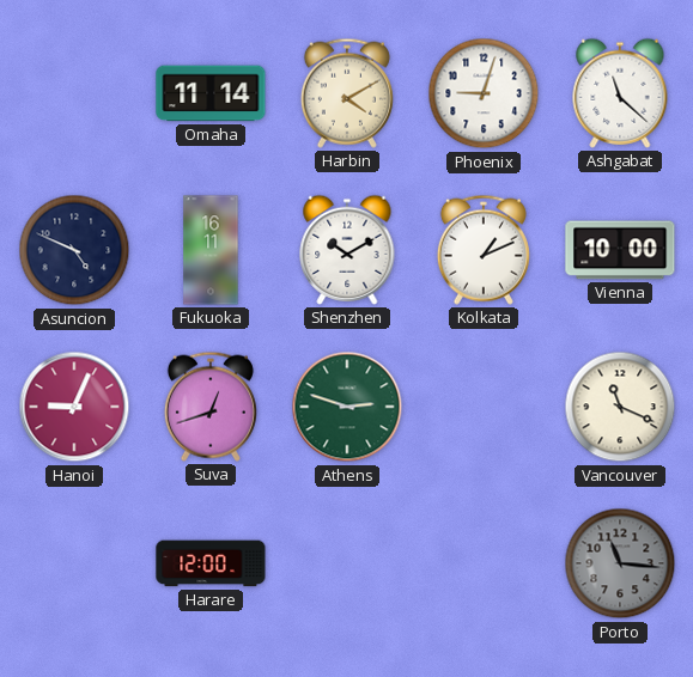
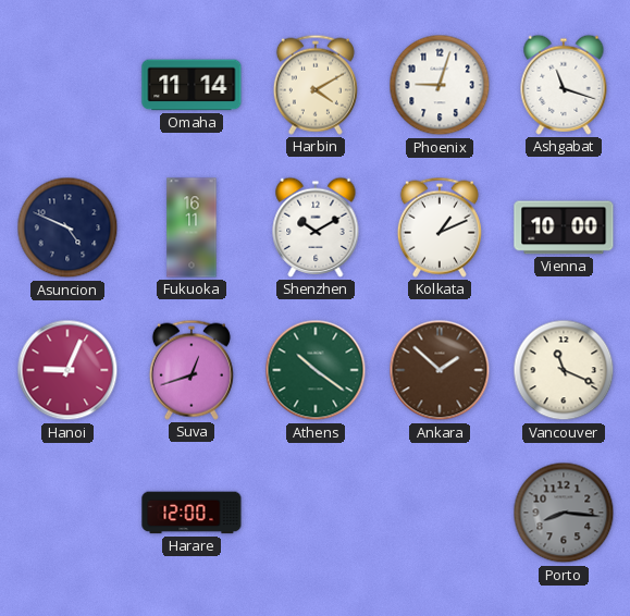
Ashgabat: 11:22 -> 11:18 (564, 85)
Athens: 2:48 -> 10:21 (316, 370)
Ankara: none -> 1:52 (440, 370)
Porto: 11:16 -> 8:16 (564, 513)
